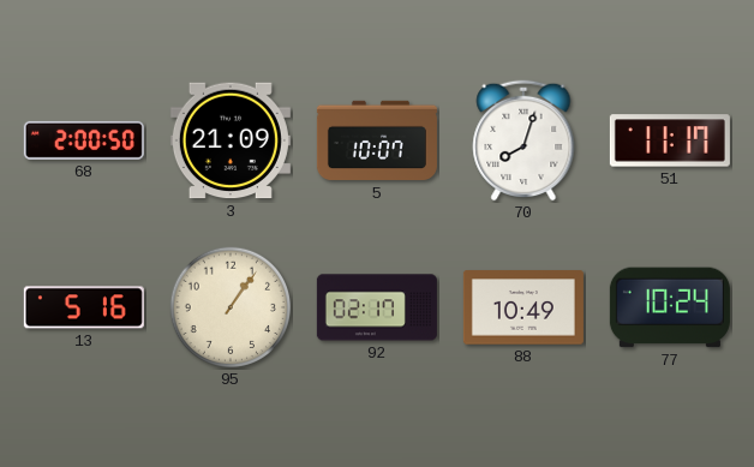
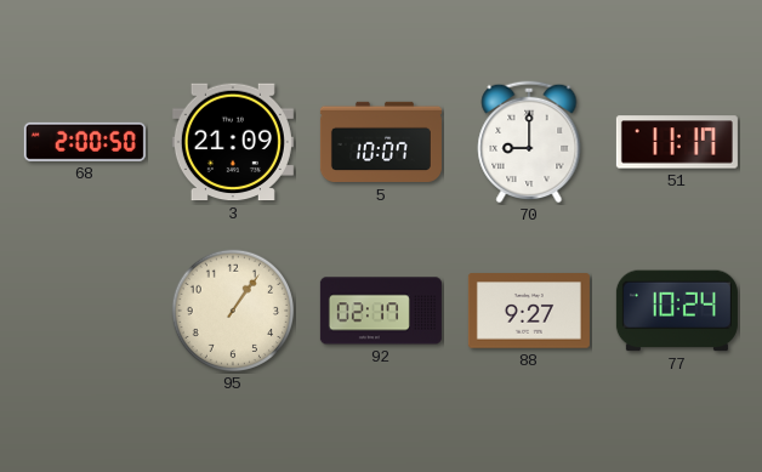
70: 8:03 -> 9:00 (529, 142)
13: 5:16 -> none (84, 307)
88: 10:49 -> 9:27 (529, 311)
